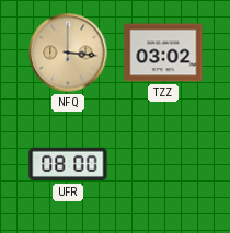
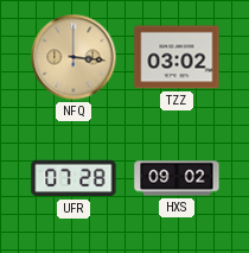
UFR: 08:00 -> 07:28 (74, 178)
HXS: none -> 09:02 (177, 178)
